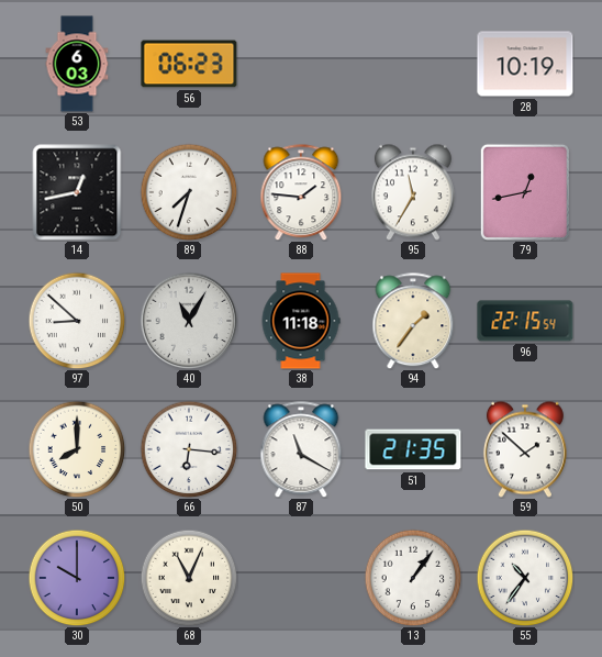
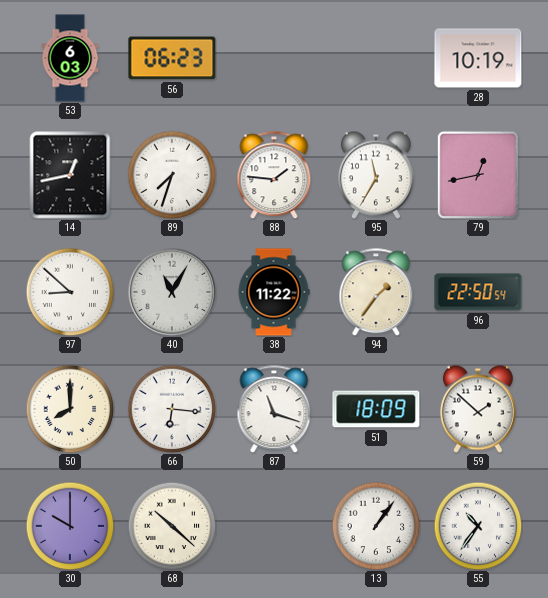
38: 11:18 -> 11:22 (274, 292)
96: 22:15 -> 22:50 (478, 292)
87: 11:20 -> 11:18 (274, 409)
51: 21:35 -> 18:09 (376, 409)
68: 11:04 -> 10:22 (172, 526)
